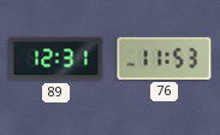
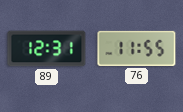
76: 11:53 -> 11:55 (137, 48)
